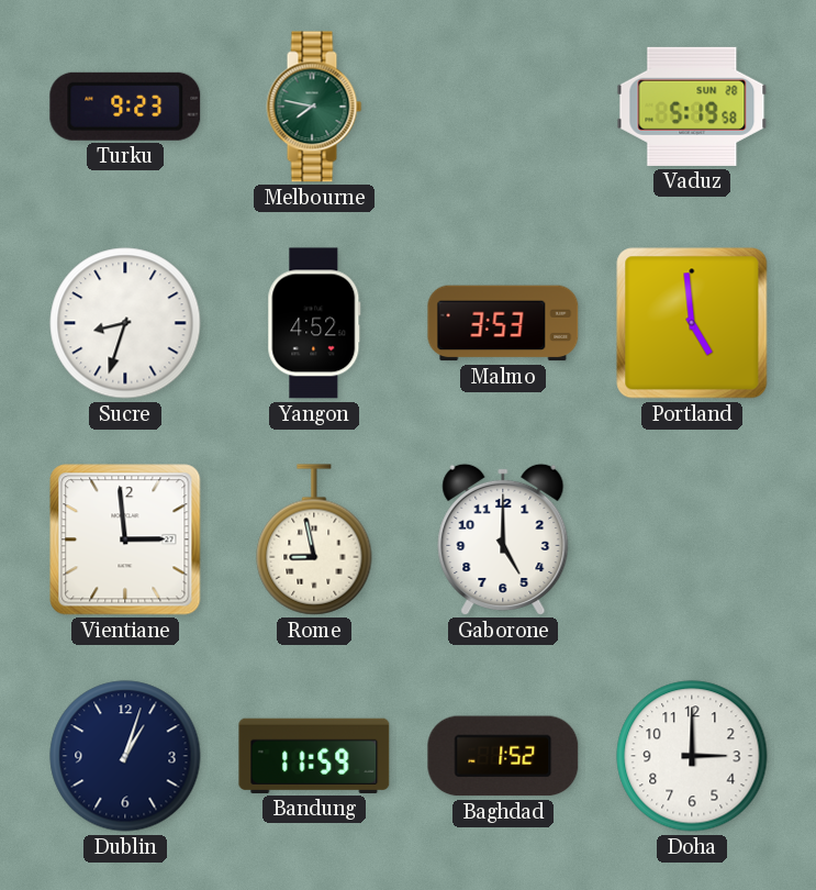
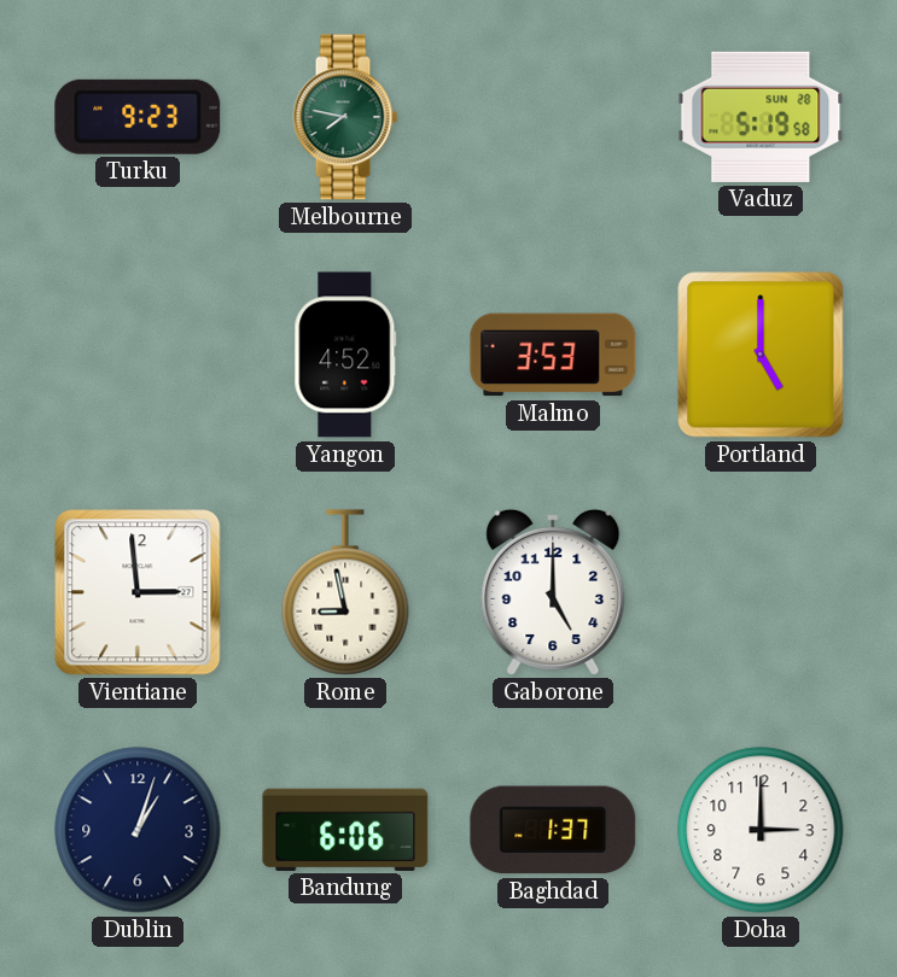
Sucre: 8:33 -> none (125, 323)
Portland: 4:59 -> 5:00 (761, 355)
Bandung: 11:59 -> 6:06 (345, 830)
Baghdad: 1:52 -> 1:37 (553, 830)
